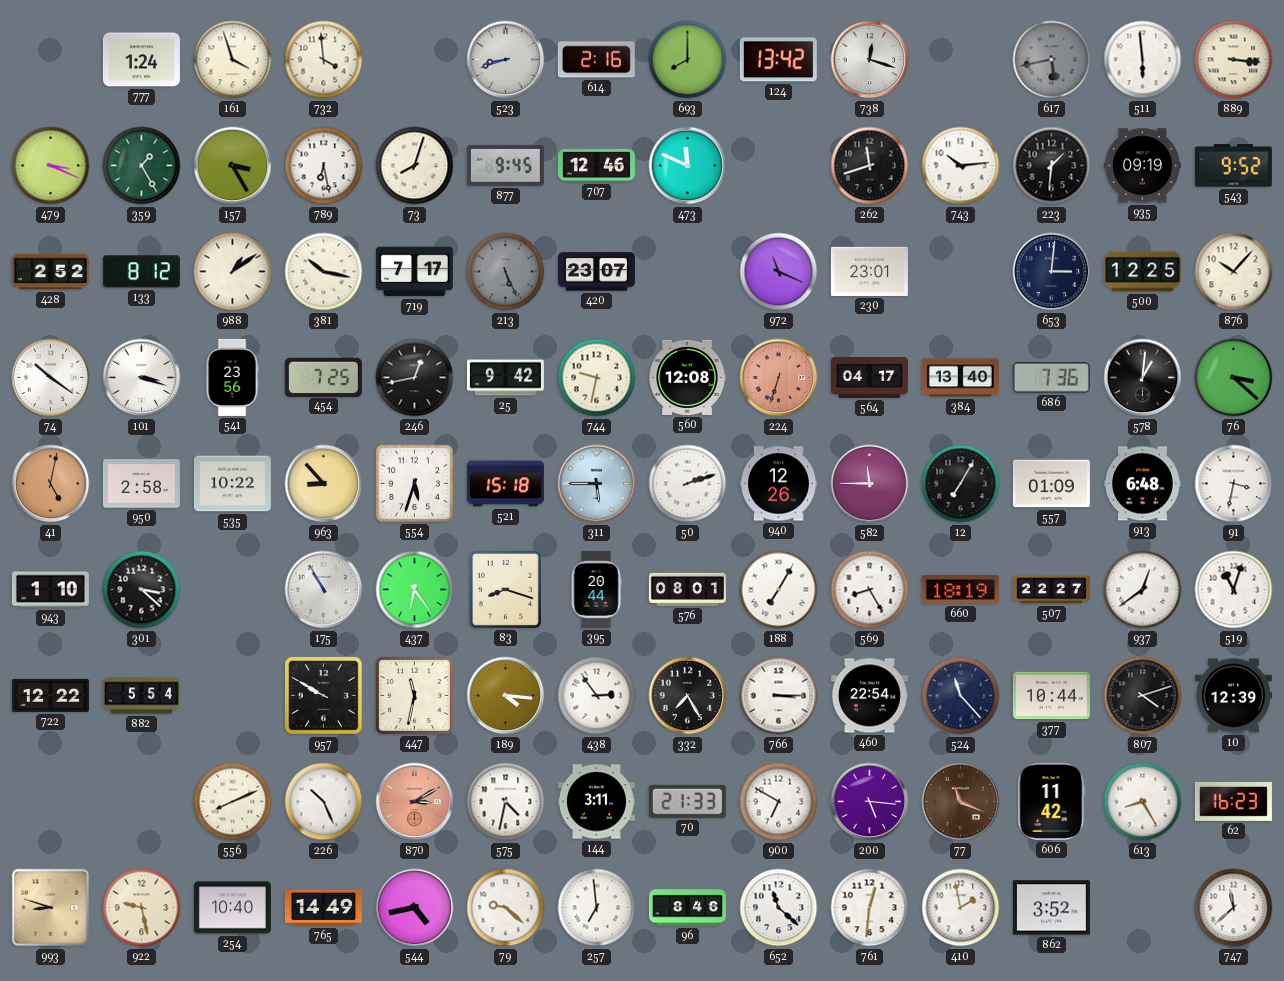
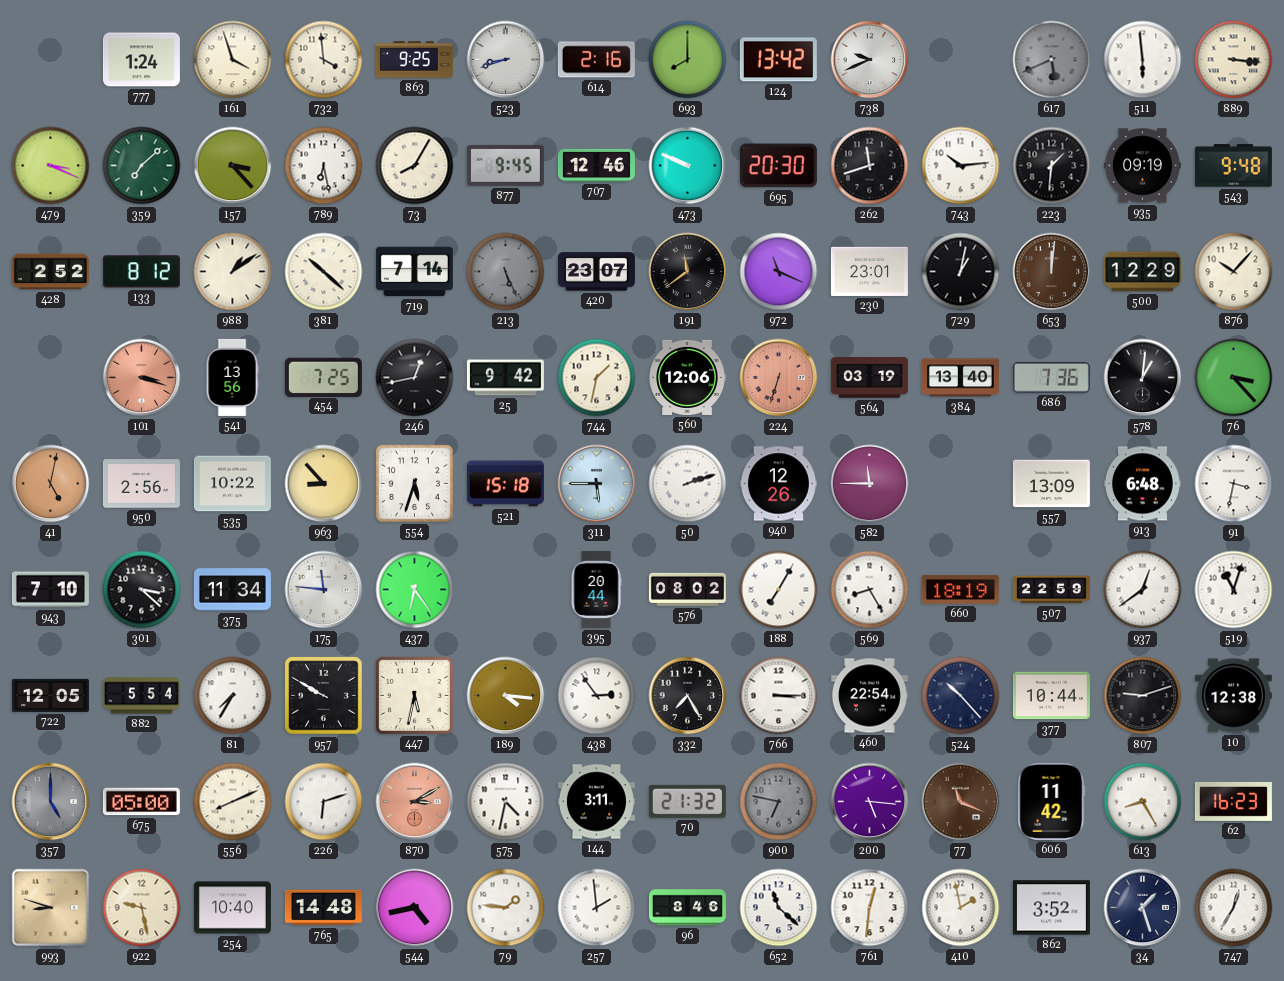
863: none -> 9:25 (414, 60)
738: 12:18 -> 9:41 (870, 60)
617: 5:43 -> 5:41 (1052, 60)
359: 1:25 -> 7:08 (142, 166)
157: 3:25 -> 3:23 (233, 166)
73: 8:03 -> 8:05 (415, 166)
473: 11:49 -> 9:49 (688, 166)
695: none -> 20:30 (778, 166)
543: 9:52 -> 9:48 (1233, 166)
381: 10:17 -> 10:22 (324, 272)
719: 7:17 -> 7:14 (414, 272)
191: none -> 11:39 (688, 272)
729: none -> 1:02 (961, 272)
653: 3:01 -> 12:01 (1052, 272)
653 dial: navy -> brown (1052, 272)
500: 12:25 -> 12:29 (1142, 272)
74: 10:21 -> none (51, 378)
101 dial: white -> salmon (142, 378)
541: 23:56 -> 13:56 (232, 377)
744: 9:32 -> 1:32 (597, 378)
560: 12:08 -> 12:06 (687, 377)
564: 04:17 -> 03:19 (869, 378)
76: 3:22 -> 3:23 (1234, 378)
950: 2:58 -> 2:56 (141, 484)
12: 7:05 -> none (961, 484)
557: 01:09 -> 13:09 (1051, 484)
943: 1:10 -> 7:10 (50, 590)
375: none -> 11:34 (232, 590)
175: 10:55 -> 11:46 (324, 590)
83: 8:18 -> none (505, 589)
576: 08:01 -> 08:02 (687, 589)
507: 22:27 -> 22:59 (1051, 590)
722: 12:22 -> 12:05 (50, 695)
81: none -> 7:35 (233, 696)
447: 11:32 -> 5:32 (414, 695)
524: 11:23 -> 10:23 (961, 696)
807: 4:12 -> 9:12 (1143, 696)
10: 12:39 -> 12:38 (1233, 696)
357: none -> 5:00 (51, 802)
675: none -> 05:00 (141, 802)
226: 10:26 -> 6:12 (324, 802)
70: 21:33 -> 21:32 (687, 801)
900: 6:50 -> 6:47 (779, 802)
900 dial: white -> grey (779, 802)
765: 14:49 -> 14:48 (323, 908)
79: 9:22 -> 1:46 (506, 908)
257: 6:59 -> 1:59 (597, 908)
34: none -> 1:27 (1143, 908)
747: 11:38 -> 12:35 (1234, 908)
